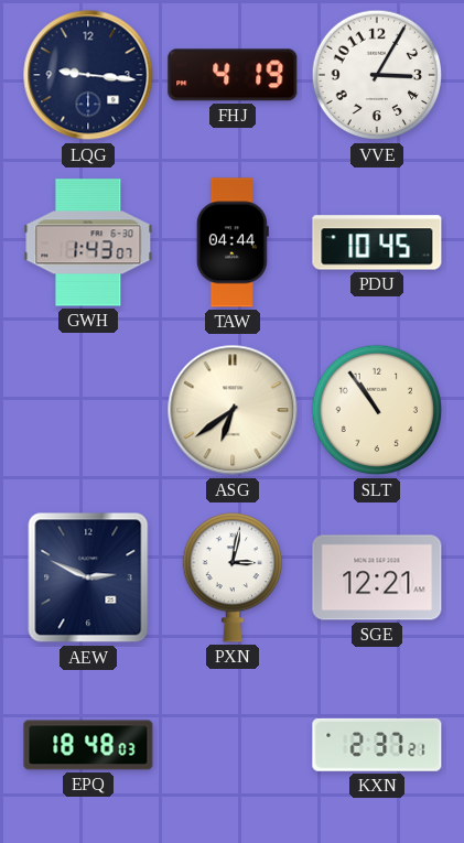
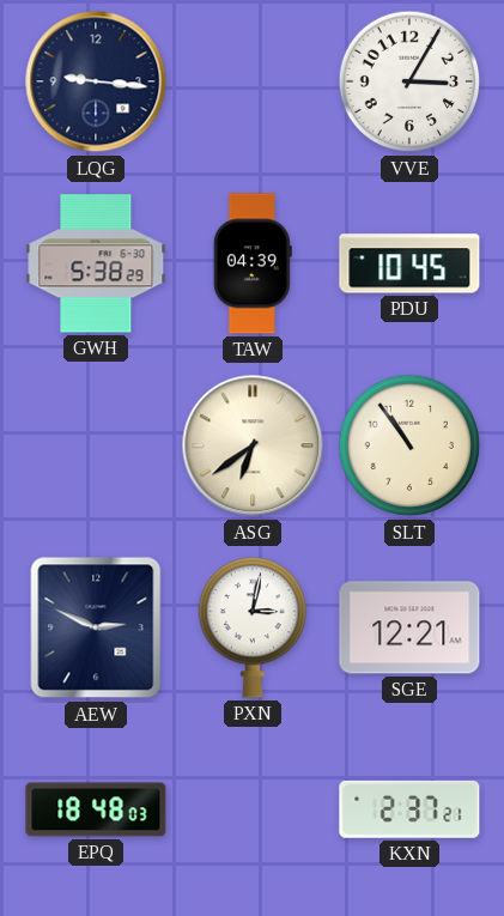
FHJ: 4:19 -> none (233, 75)
GWH: 1:43 -> 5:38 (96, 263)
TAW: 04:44 -> 04:39 (253, 263)
